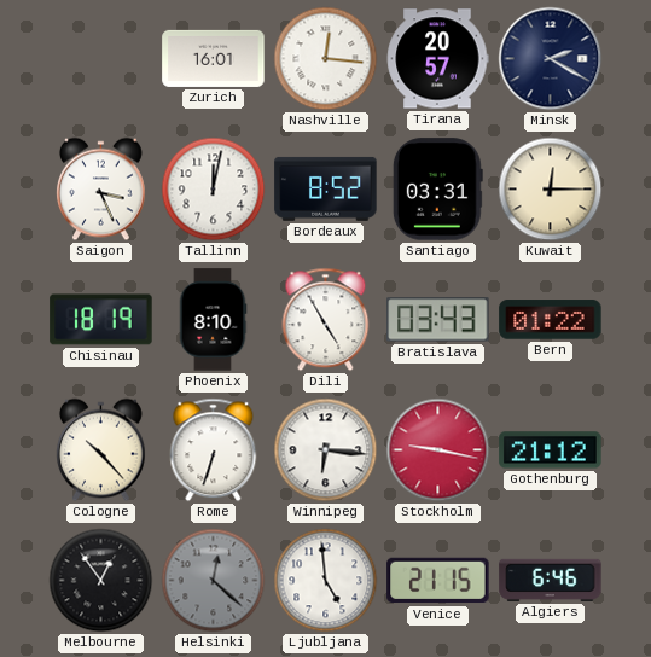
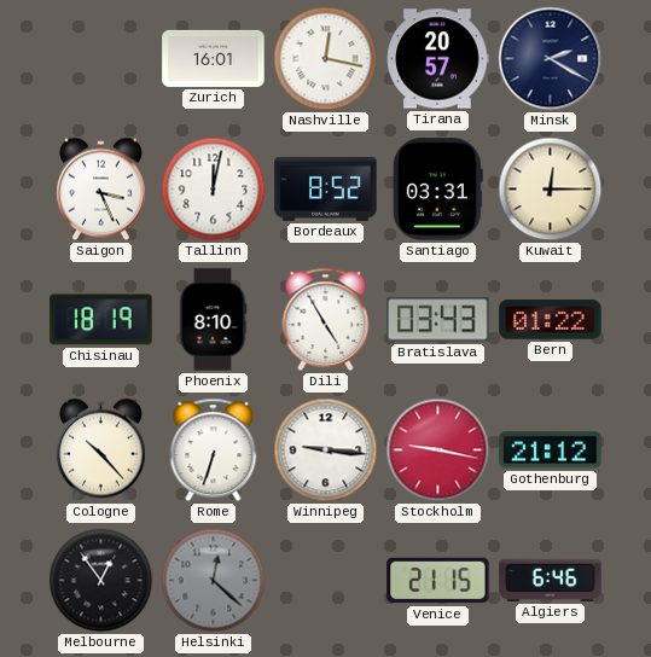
Nashville: 12:16 -> 12:17 (326, 59)
Winnipeg: 6:16 -> 9:16 (326, 450)
Ljubljana: 4:59 -> none (326, 581)
